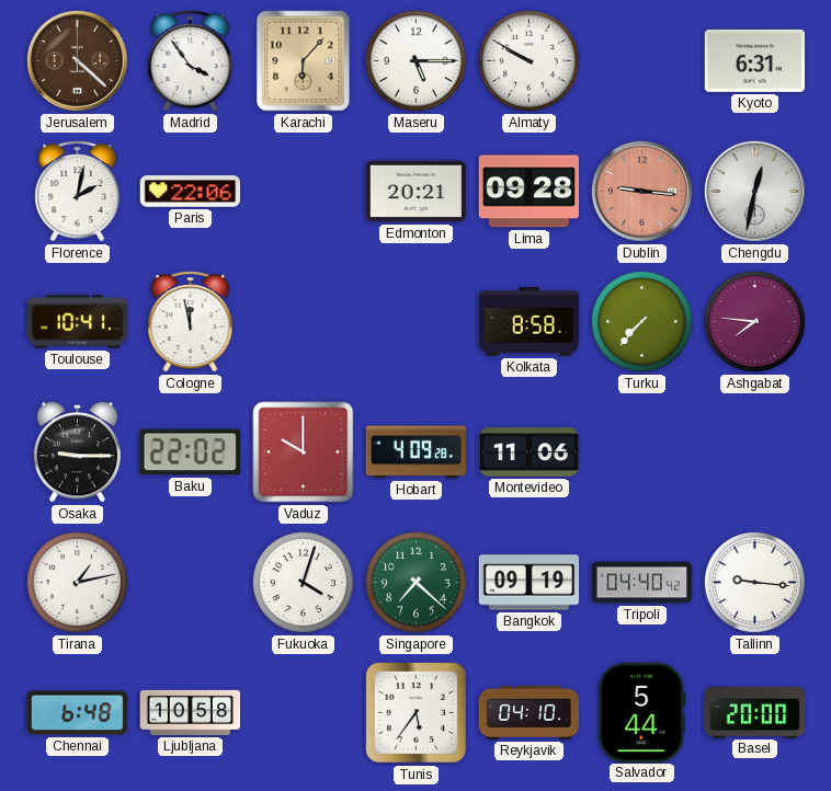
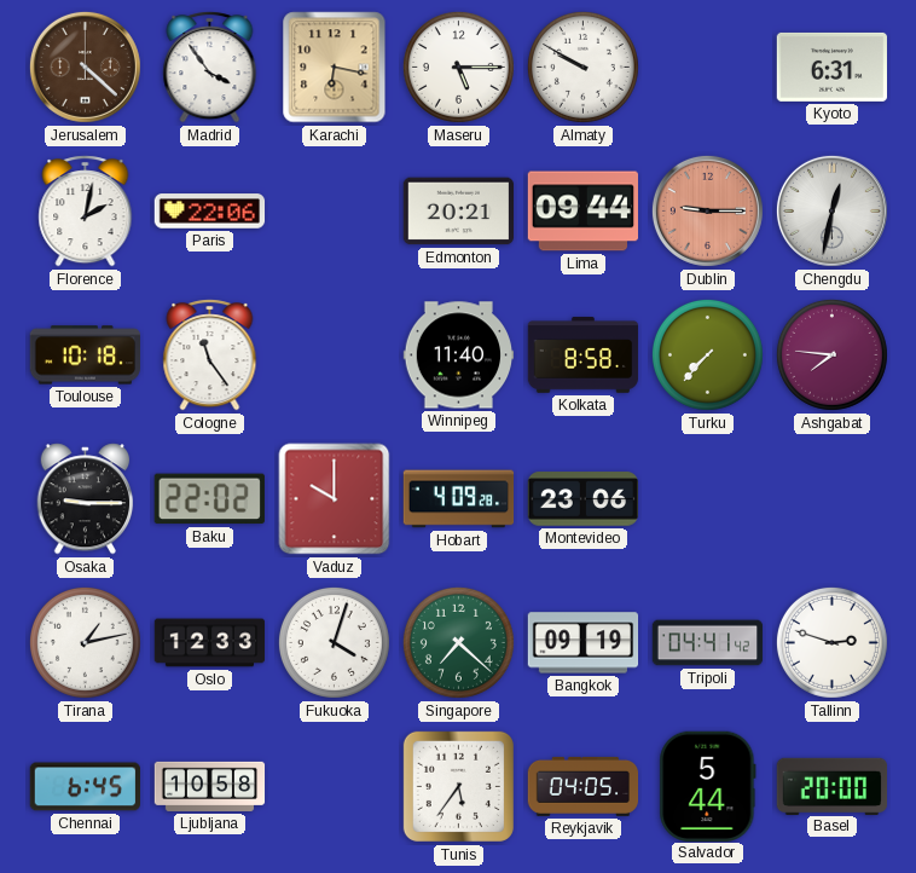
Karachi: 6:07 -> 6:17 (335, 68)
Lima: 09:28 -> 09:44 (584, 212)
Dublin: 9:16 -> 9:15 (707, 210)
Toulouse: 10:41 -> 10:18 (86, 355)
Cologne: 11:58 -> 11:24 (210, 355)
Winnipeg: none -> 11:40 (459, 355)
Montevideo: 11:06 -> 23:06 (584, 499)
Oslo: none -> 12:33 (210, 643)
Tripoli: 04:40 -> 04:41 (708, 643)
Tallinn: 9:16 -> 2:48 (831, 642)
Chennai: 6:48 -> 6:45 (85, 787)
Reykjavik: 04:10 -> 04:05 (584, 786)
